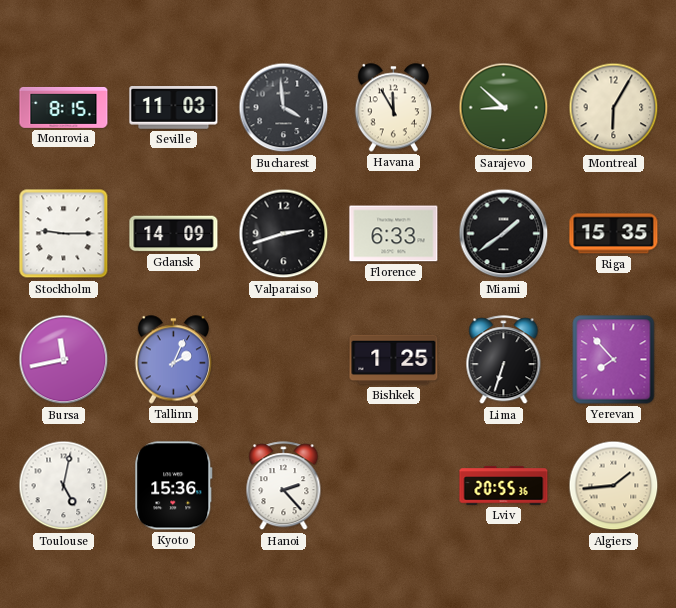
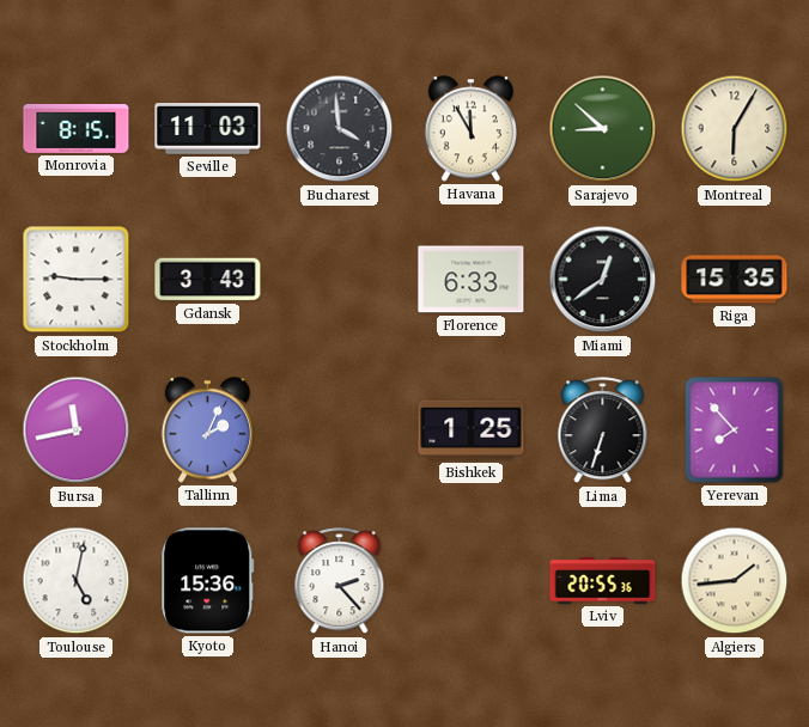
Gdansk: 14:09 -> 3:43 (208, 280)
Valparaiso: 2:42 -> none (284, 234)
Miami: 1:39 -> 12:39 (603, 280)
